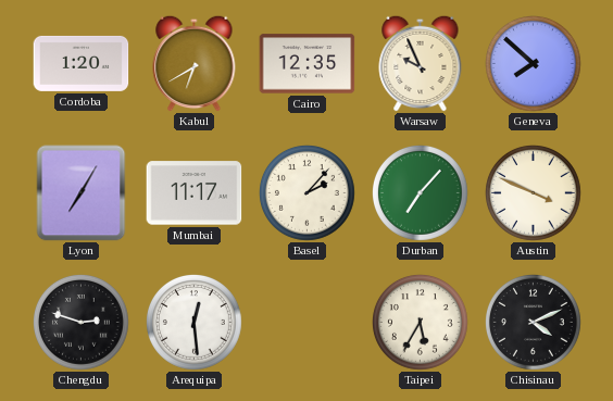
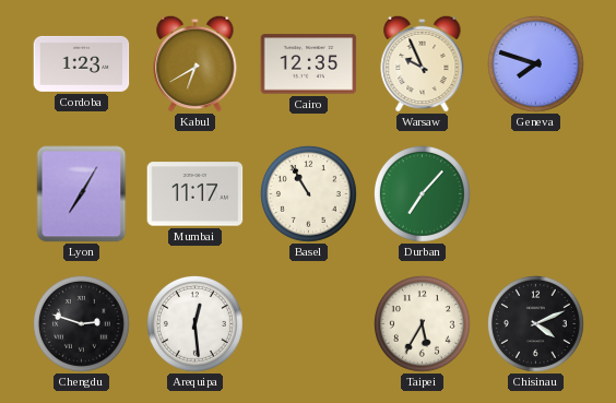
Cordoba: 1:20 -> 1:23 (82, 63)
Geneva: 7:52 -> 7:48 (536, 64)
Basel: 2:07 -> 10:55 (309, 194)
Austin: 3:49 -> none (534, 193)
